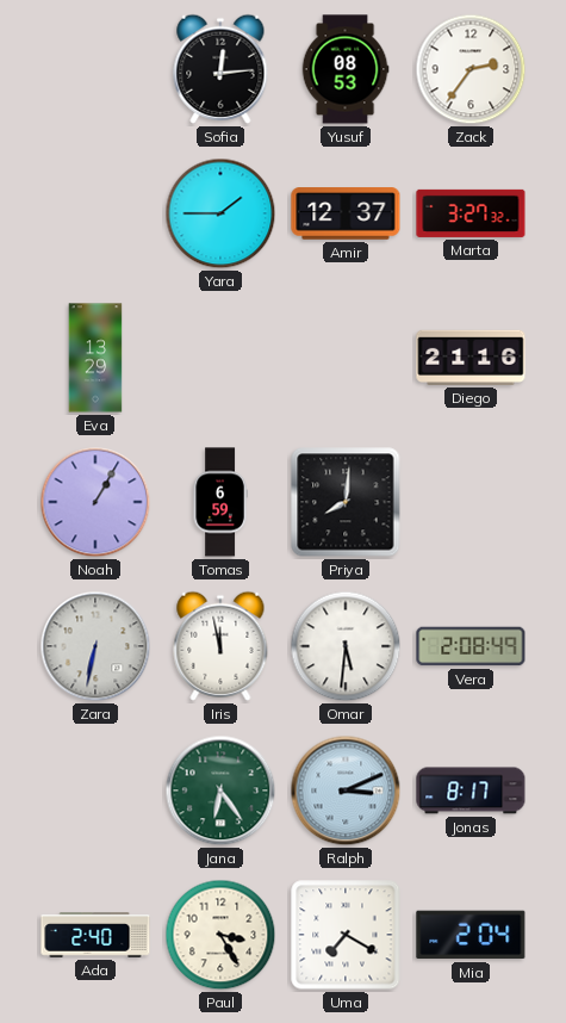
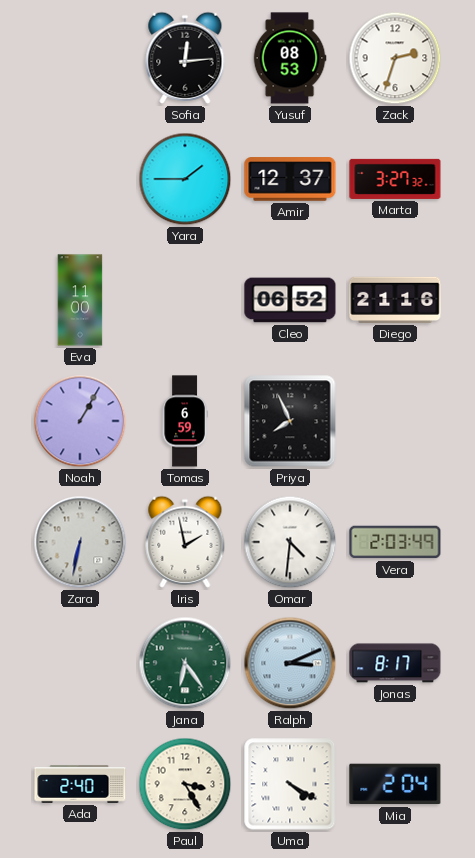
Zack: 2:36 -> 2:33 (395, 58)
Eva: 13:29 -> 11:00 (80, 300)
Cleo: none -> 06:52 (290, 300)
Priya: 8:01 -> 7:56 (290, 421)
Iris: 11:58 -> 1:58 (185, 542)
Omar: 5:31 -> 4:31 (290, 542)
Vera: 2:08 -> 2:03 (395, 542)
Uma: 7:20 -> 4:20 (290, 784)
